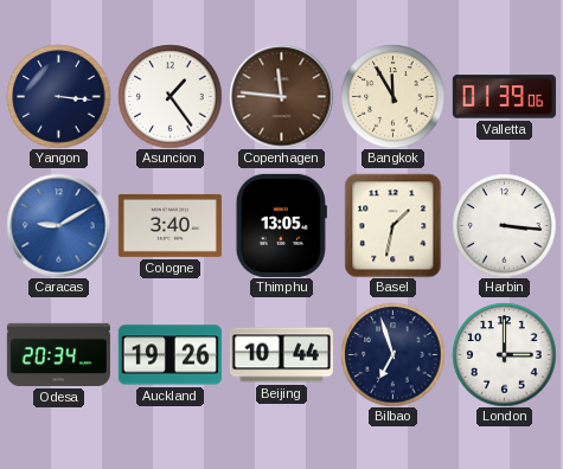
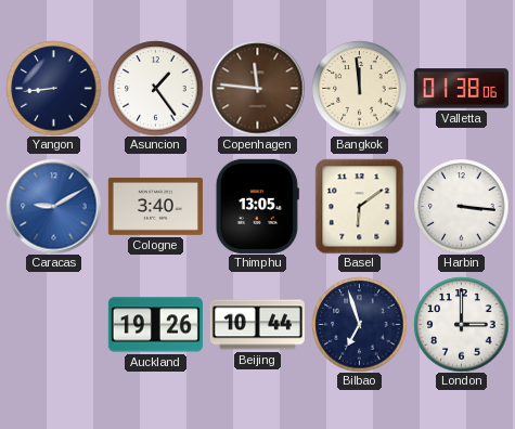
Yangon: 3:16 -> 8:44 (53, 88)
Bangkok: 11:55 -> 11:59 (359, 88)
Valletta: 01:39 -> 01:38 (461, 89)
Basel: 1:32 -> 6:09 (360, 206)
Odesa: 20:34 -> none (58, 354)
